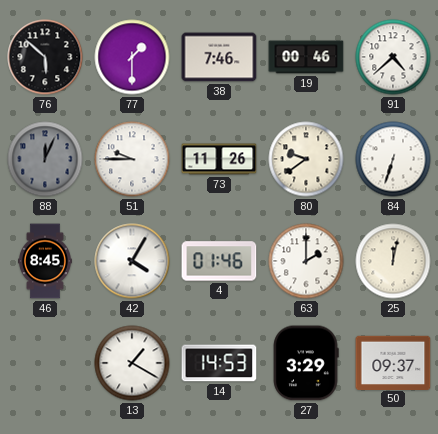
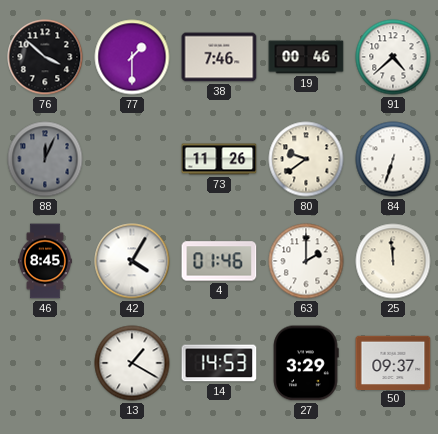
76: 5:52 -> 3:52 (45, 57)
51: 9:45 -> none (132, 159)
25: 12:02 -> 11:59 (393, 261)
